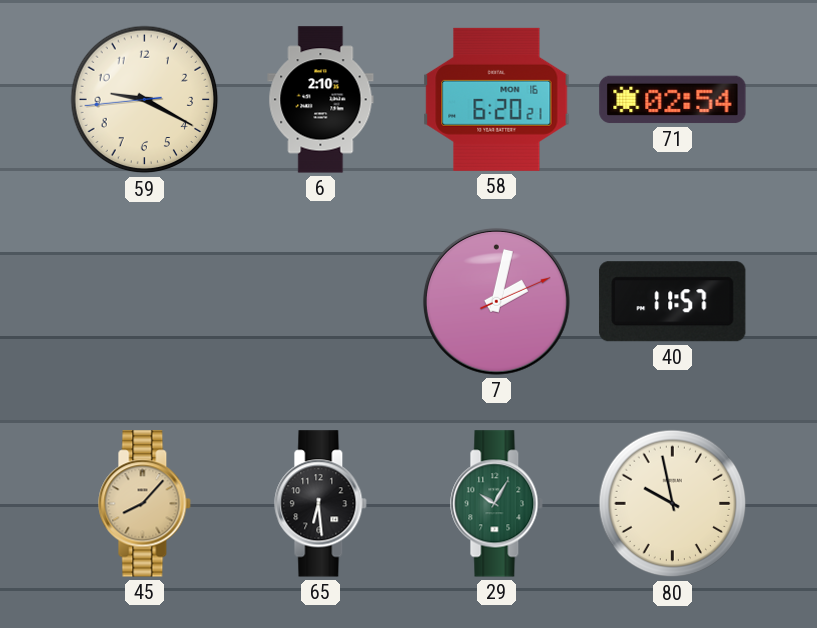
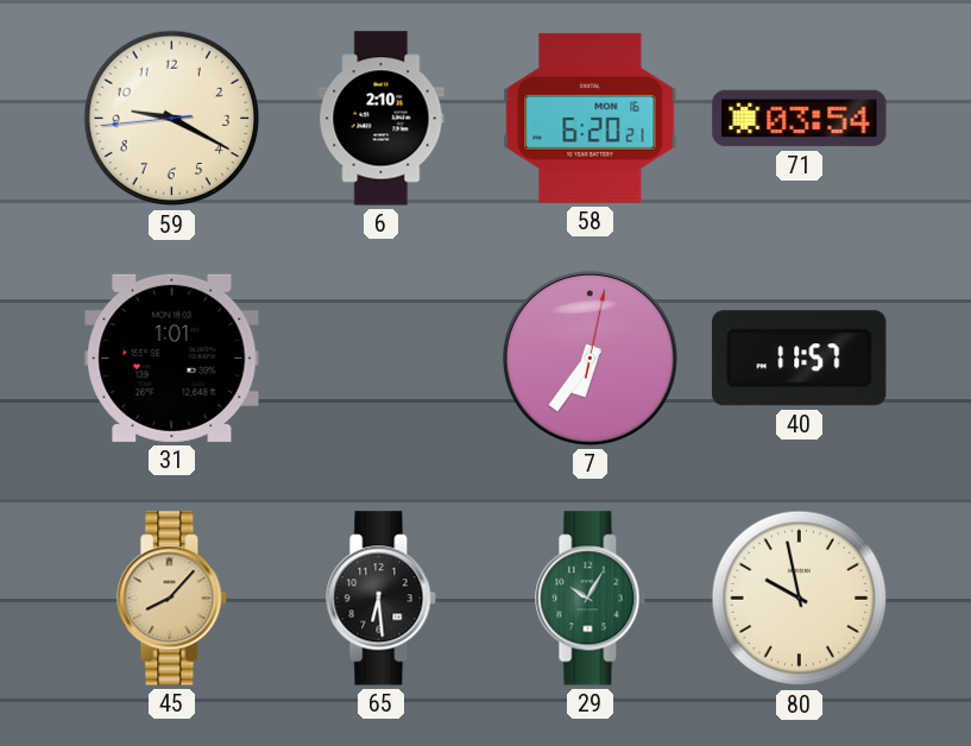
71: 02:54 -> 03:54 (800, 119)
31: none -> 1:01 (172, 358)
7: 2:02 -> 6:36 (589, 358)
